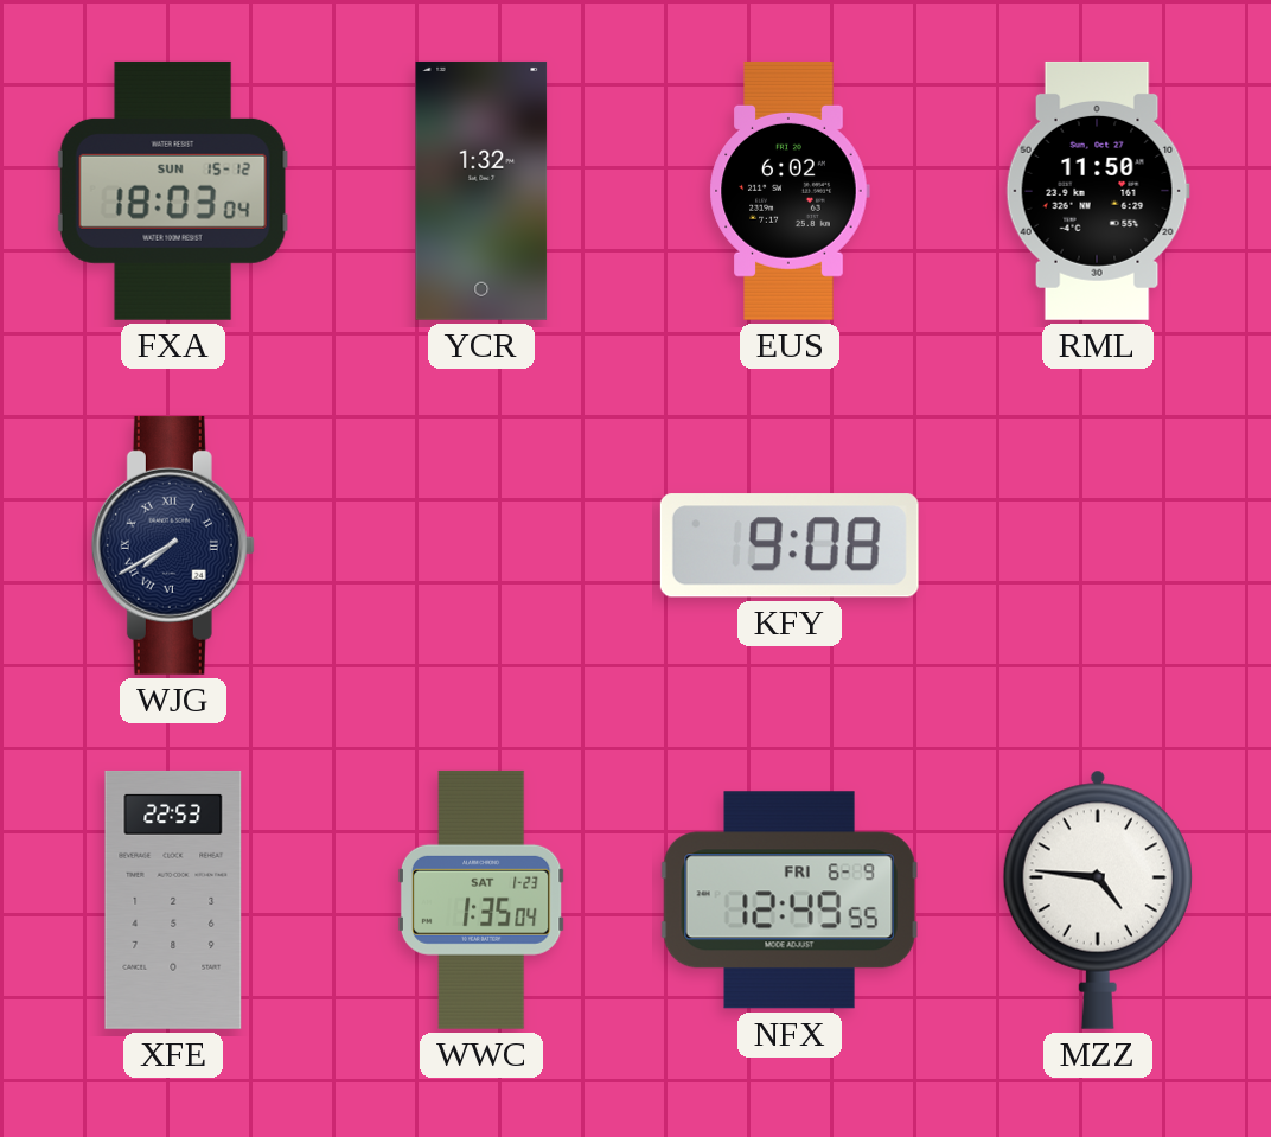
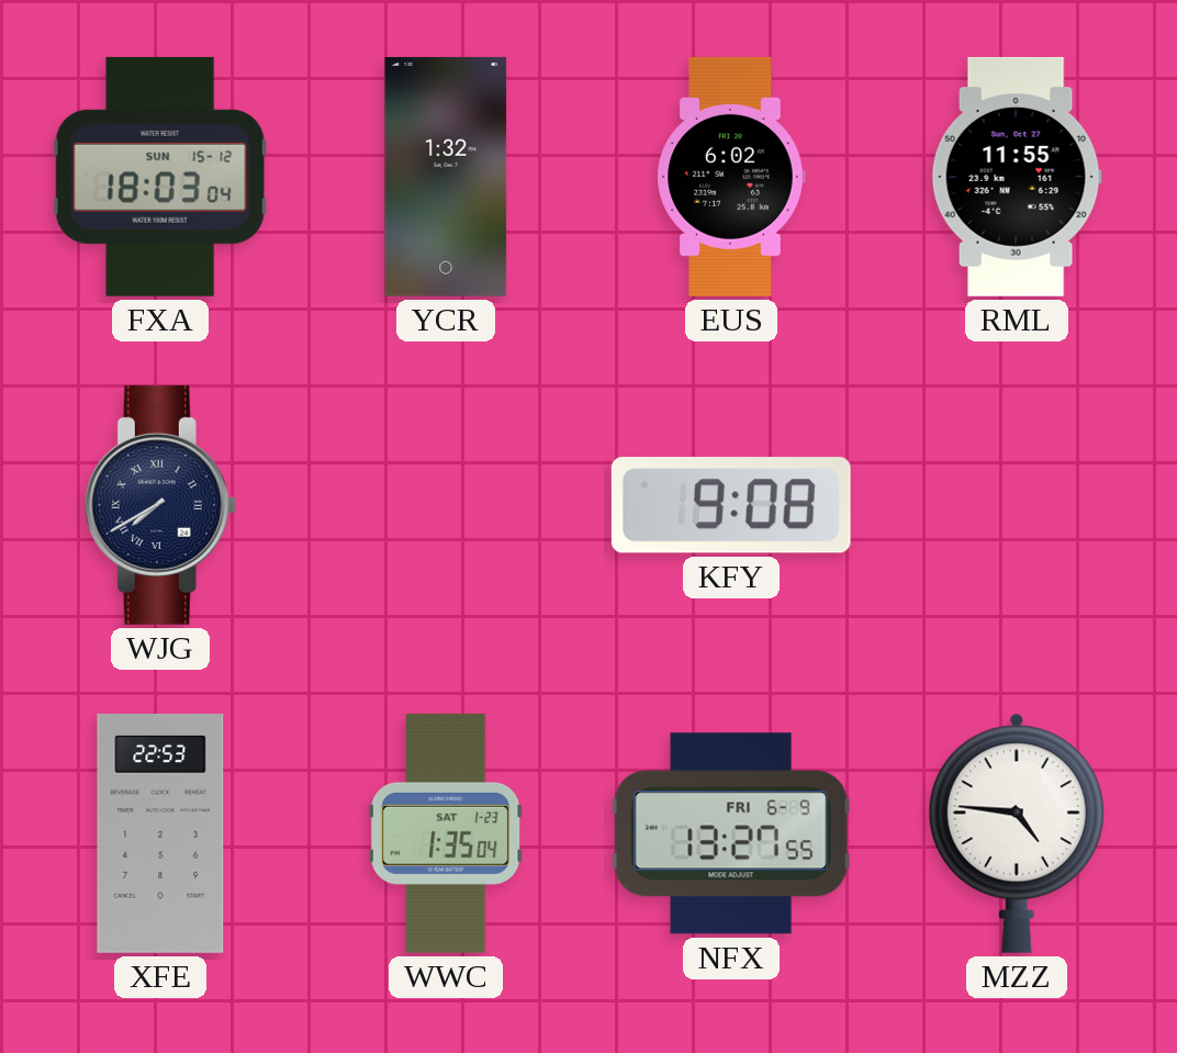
RML: 11:50 -> 11:55 (1017, 177)
NFX: 12:49 -> 13:27 (731, 833)
